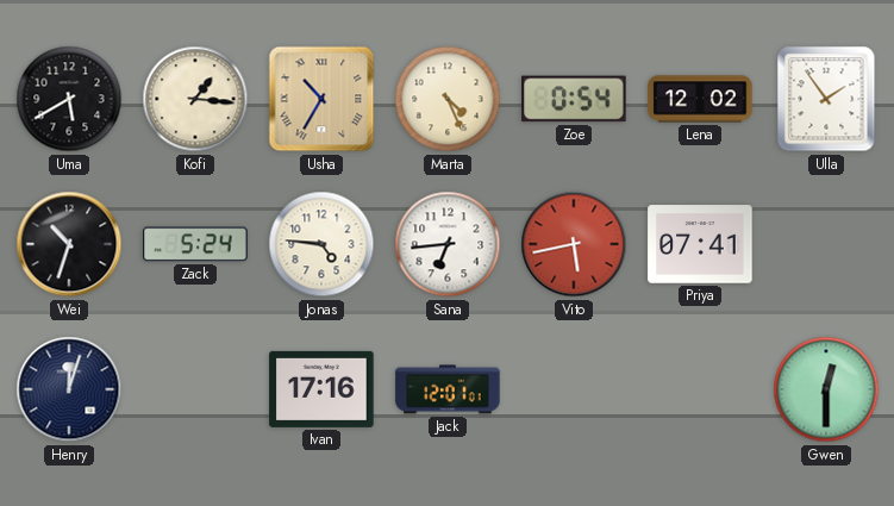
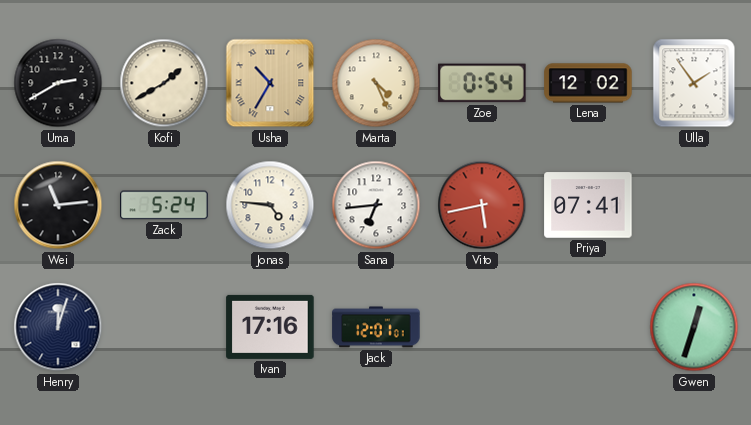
Uma: 5:40 -> 2:40 (58, 83)
Kofi: 1:16 -> 1:40 (164, 83)
Wei: 10:33 -> 11:14 (58, 205)
Gwen: 12:30 -> 12:33 (694, 327)
